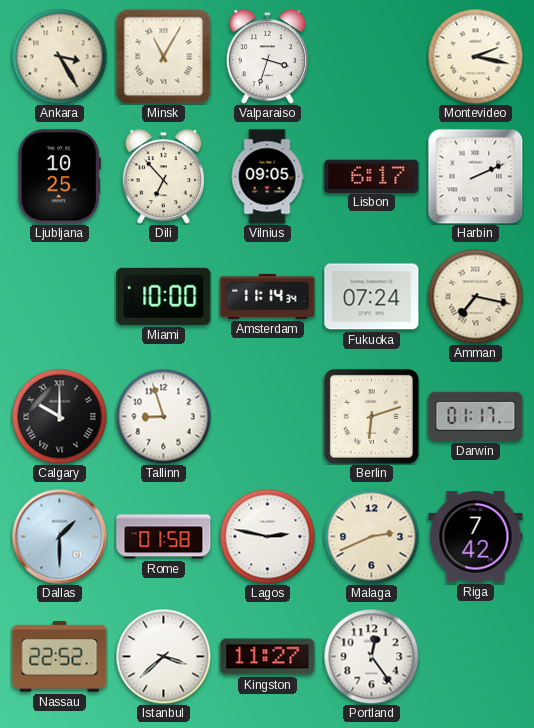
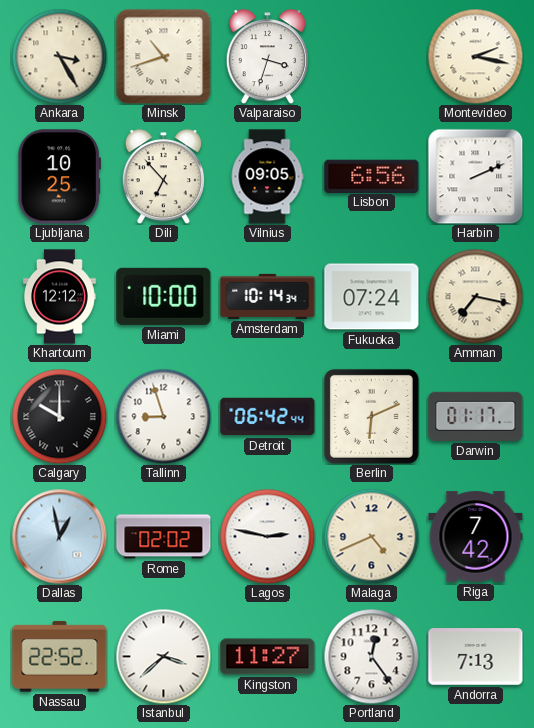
Minsk: 11:05 -> 10:42 (163, 56)
Lisbon: 6:17 -> 6:56 (372, 176)
Khartoum: none -> 12:12 (60, 297)
Amsterdam: 11:14 -> 10:14 (268, 296)
Detroit: none -> 06:42 (268, 417)
Berlin: 6:12 -> 6:11 (371, 416)
Dallas: 1:30 -> 12:58 (59, 536)
Rome: 01:58 -> 02:02 (164, 537)
Malaga: 2:41 -> 4:41 (371, 536)
Andorra: none -> 7:13 (476, 657)
